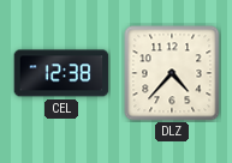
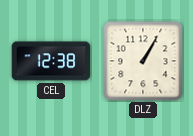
DLZ: 4:37 -> 1:05 (143, 61)
